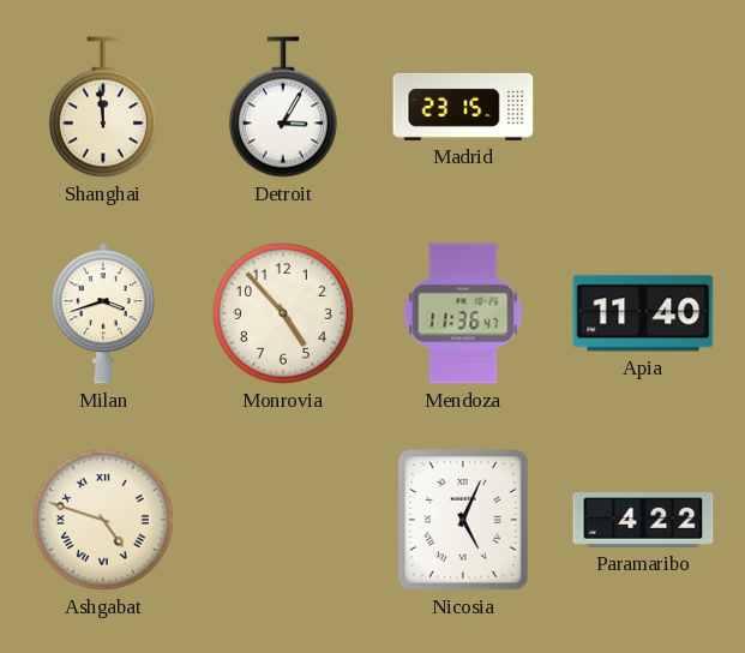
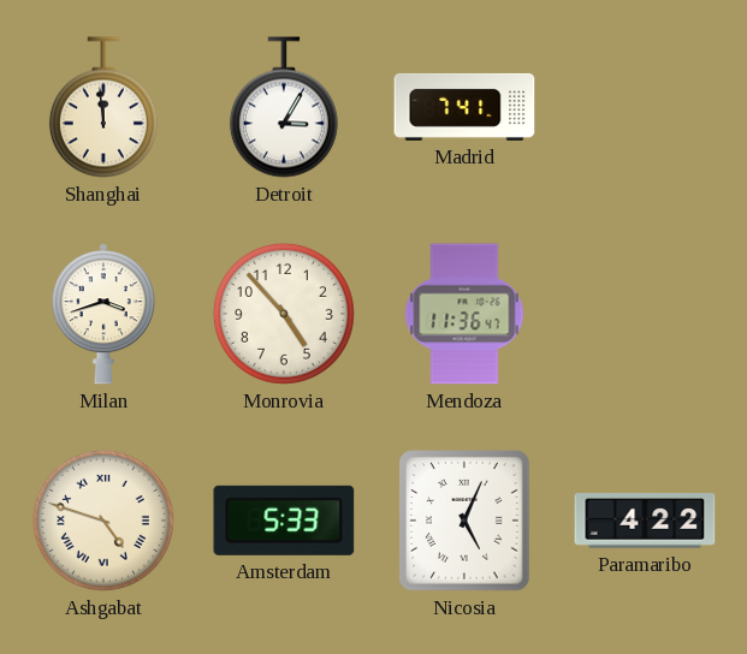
Madrid: 23:15 -> 7:41 (464, 107)
Apia: 11:40 -> none (643, 313)
Amsterdam: none -> 5:33 (284, 521)
